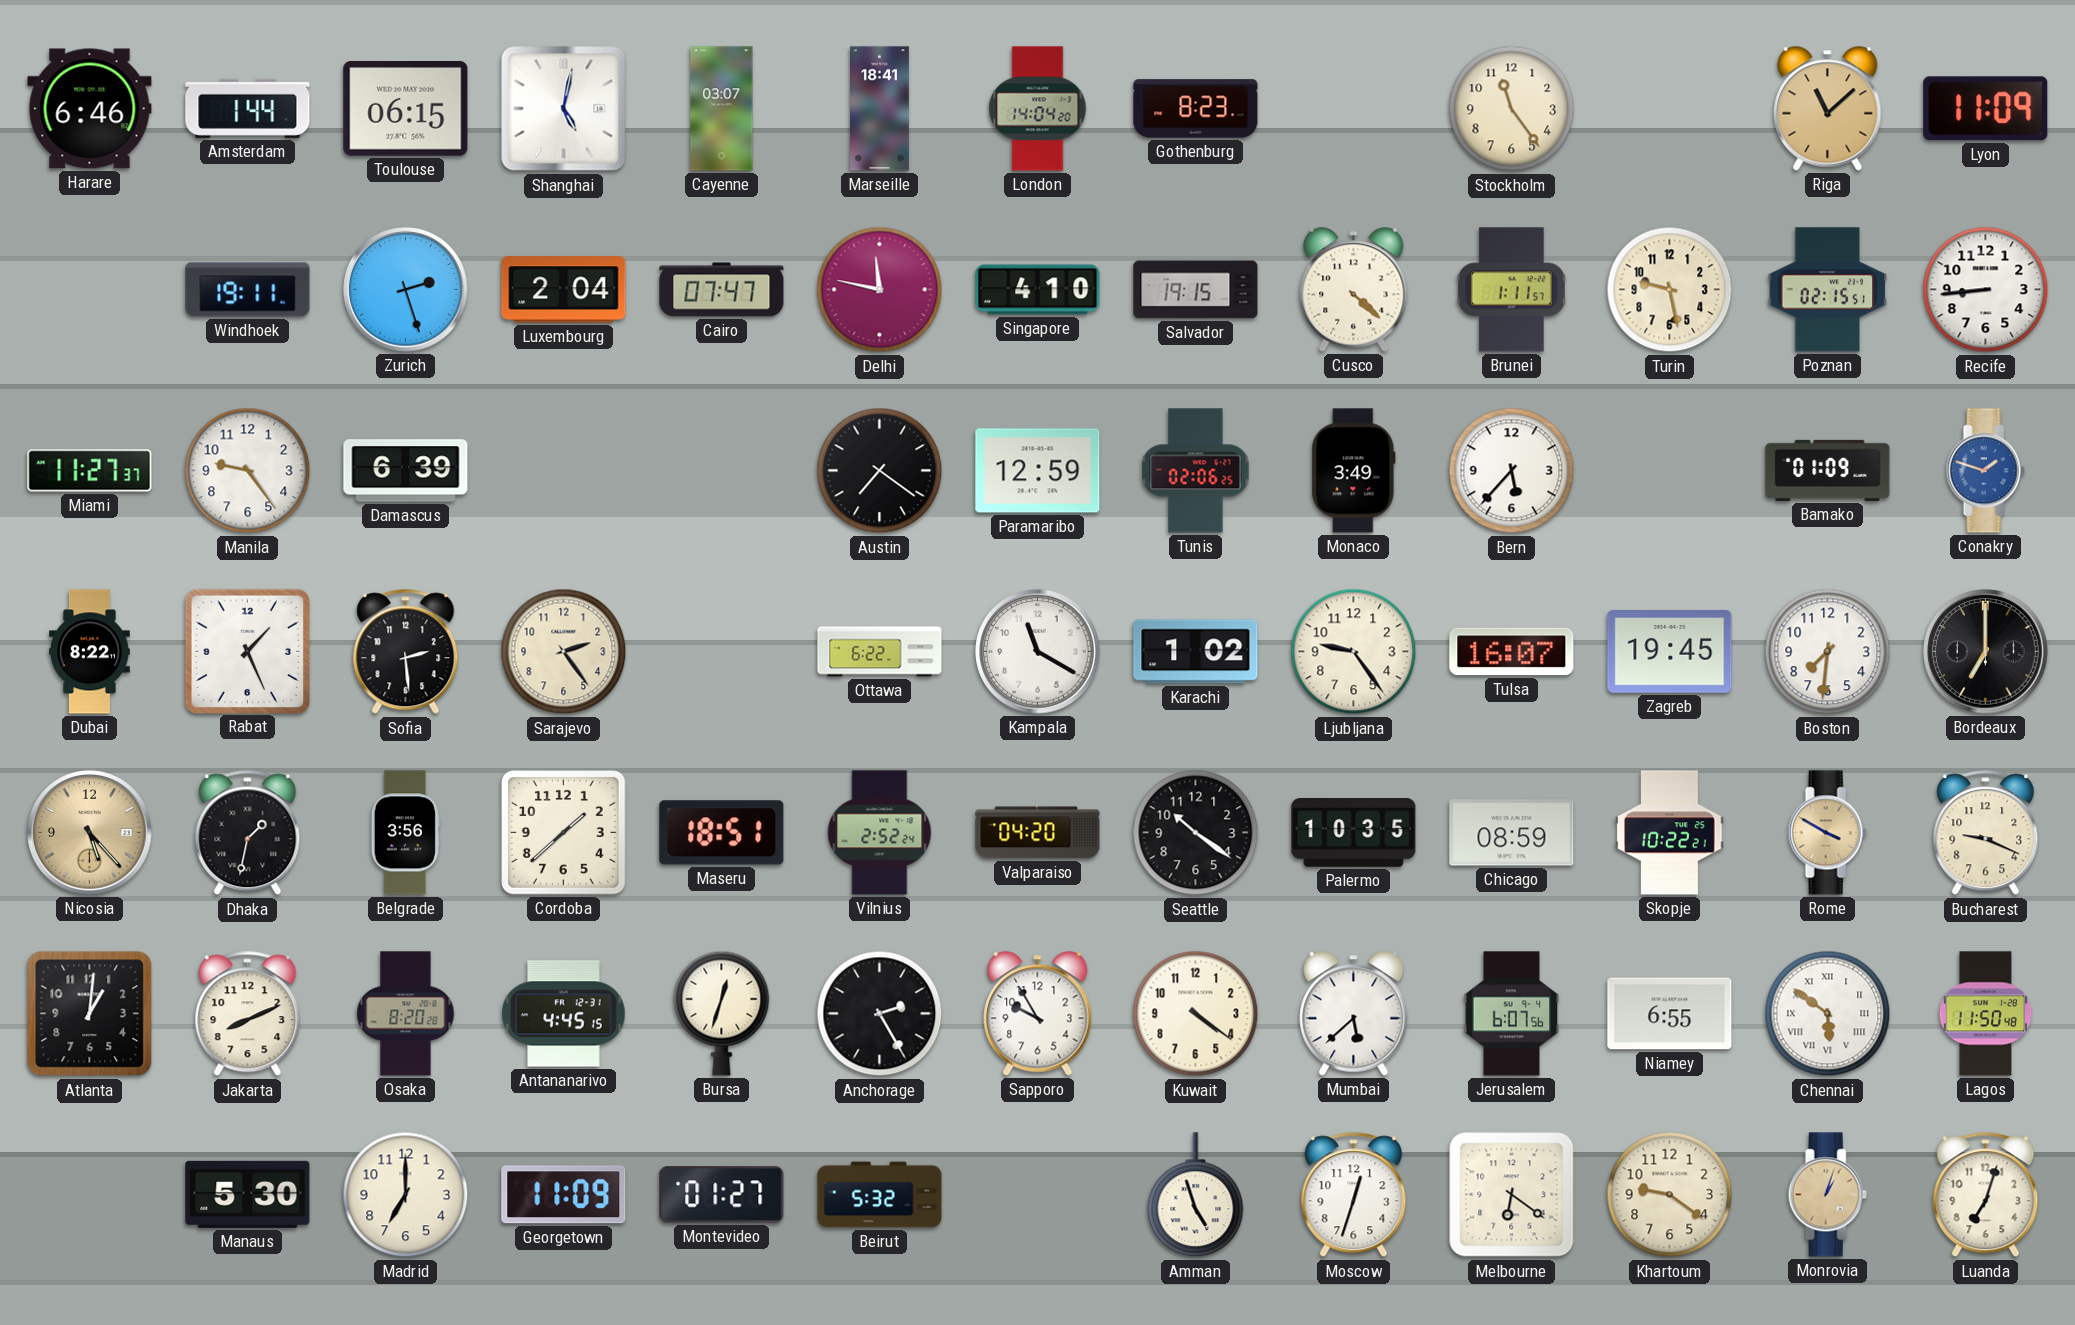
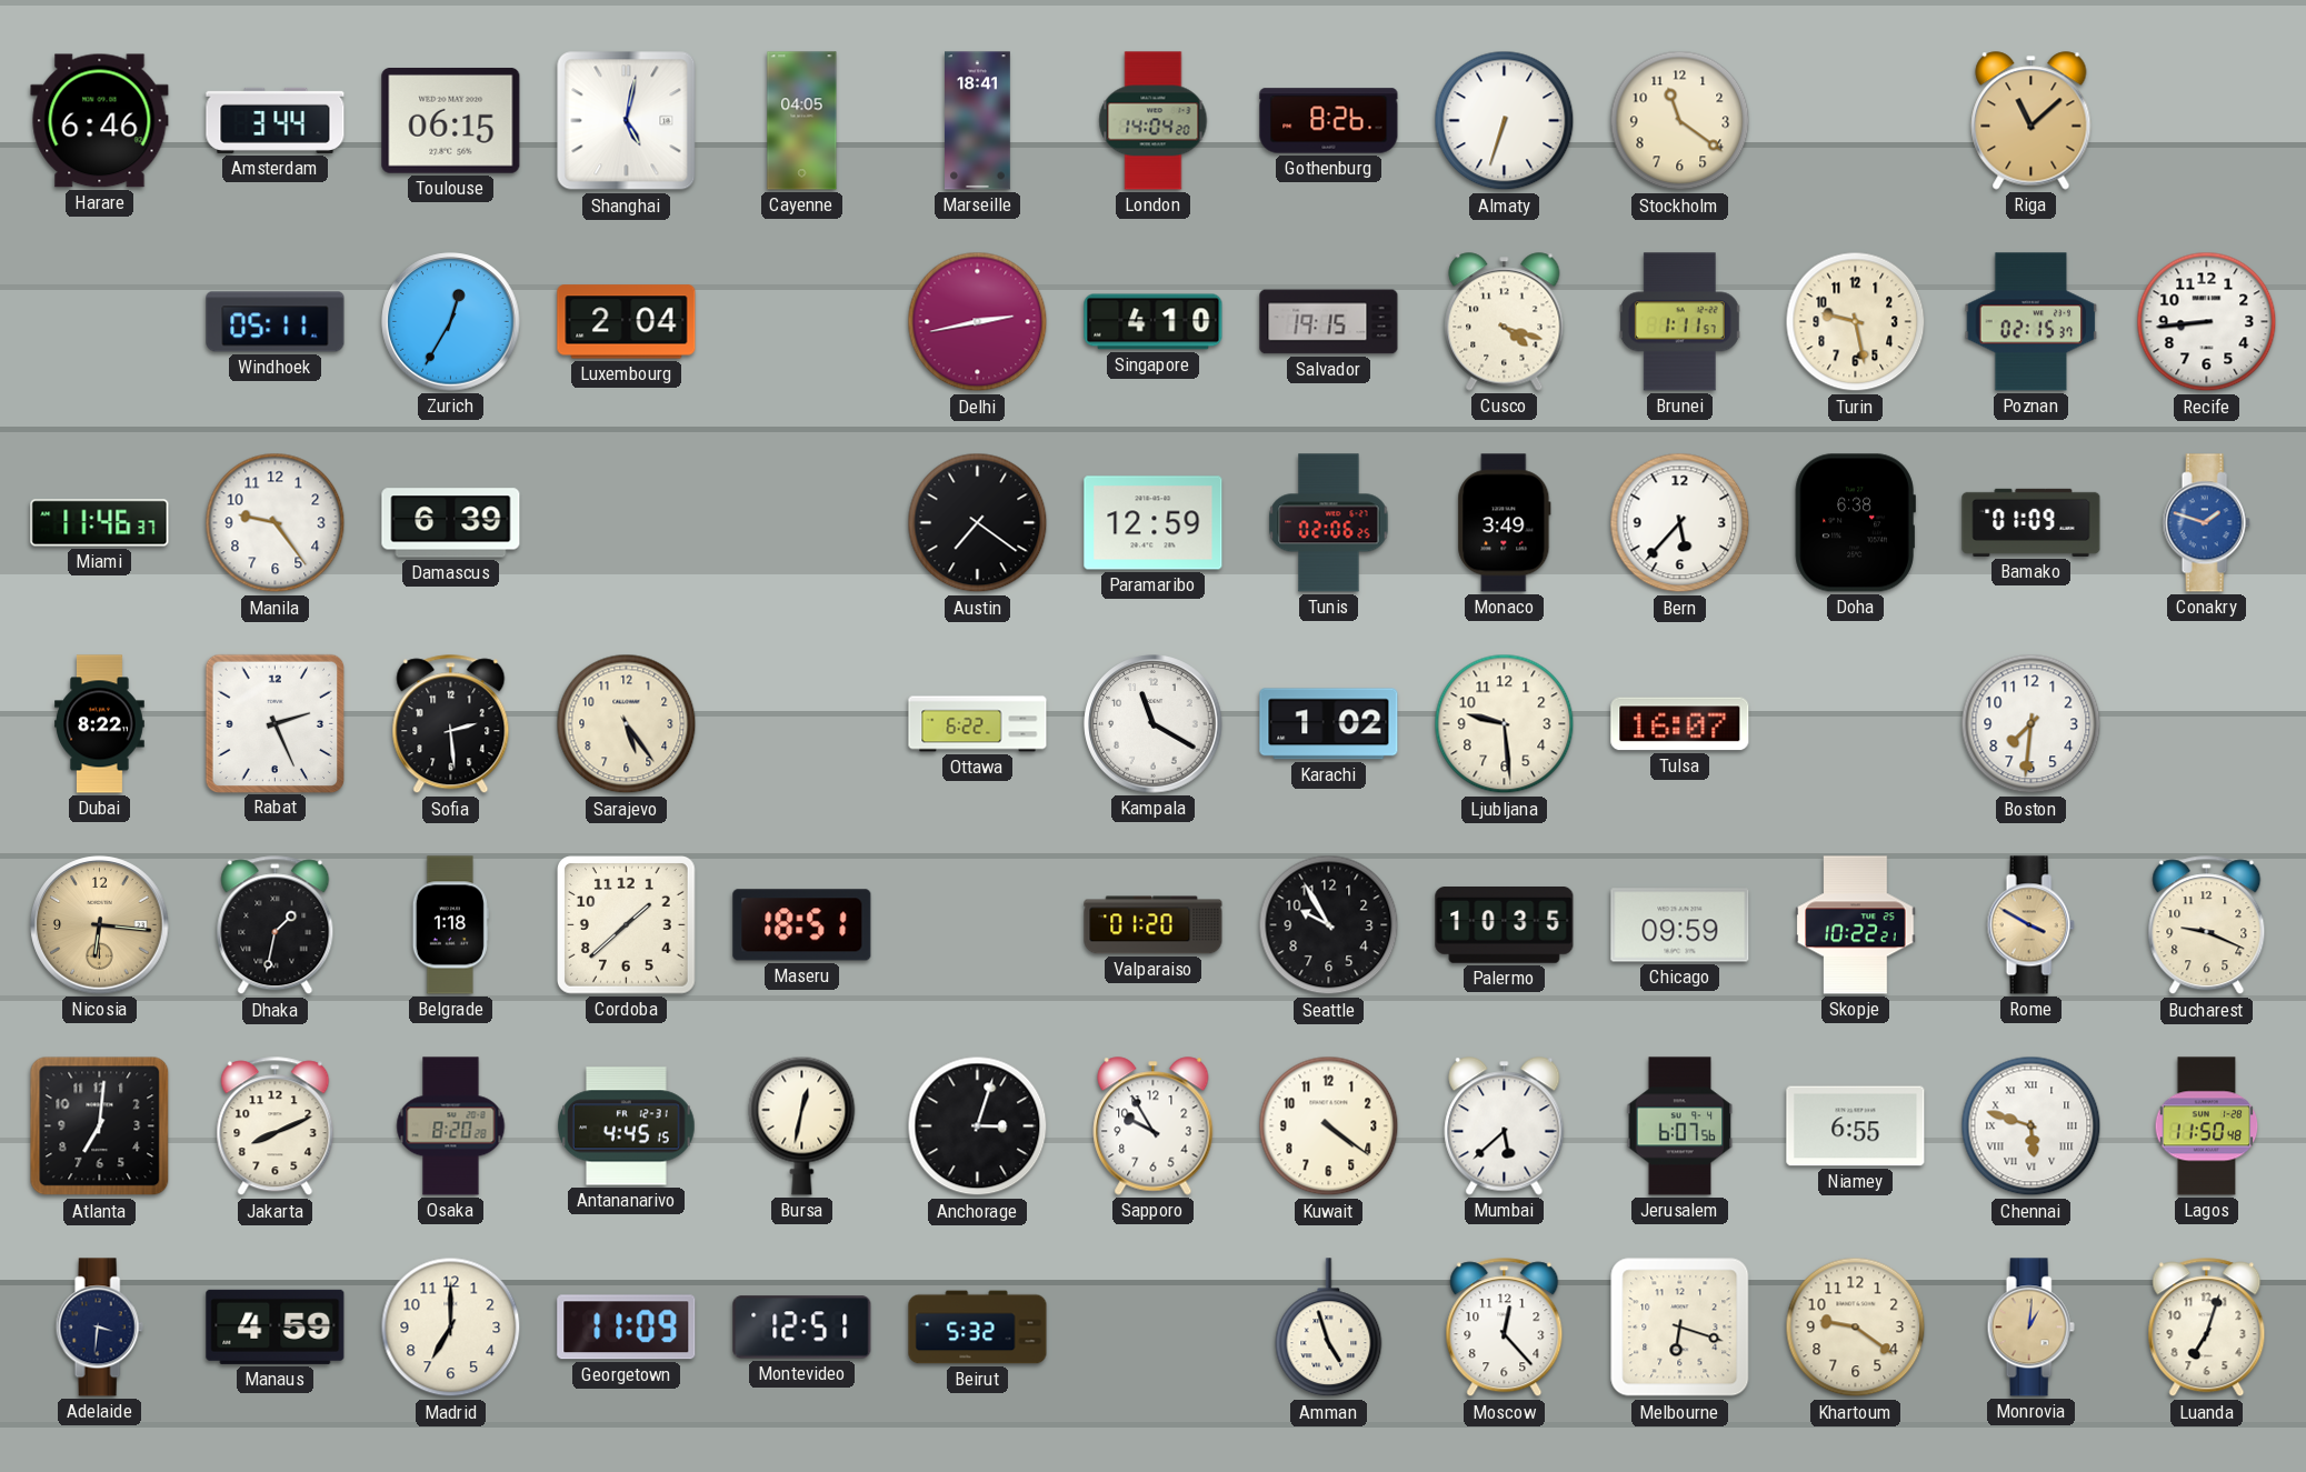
Amsterdam: 1:44 -> 3:44 (276, 120)
Cayenne: 03:07 -> 04:05 (802, 121)
Gothenburg: 8:23 -> 8:26 (1329, 121)
Almaty: none -> 6:33 (1505, 121)
Stockholm: 11:24 -> 11:21 (1680, 121)
Lyon: 11:09 -> none (1986, 109)
Windhoek: 19:11 -> 05:11 (276, 322)
Zurich: 2:27 -> 12:35 (451, 322)
Cairo: 07:47 -> none (722, 290)
Delhi: 11:47 -> 2:43 (978, 322)
Cusco: 4:22 -> 4:18 (1505, 322)
Poznan: 02:15:51 -> 02:15:37 (2032, 322)
Miami: 11:27 -> 11:46 (100, 523)
Doha: none -> 6:38 (1855, 523)
Rabat: 1:26 -> 2:26 (274, 723)
Sarajevo: 2:24 -> 5:24 (627, 724)
Ljubljana: 9:24 -> 9:29 (1505, 724)
Zagreb: 19:45 -> none (1670, 652)
Bordeaux: 7:00 -> none (1986, 652)
Nicosia: 5:23 -> 6:16 (100, 925)
Belgrade: 3:56 -> 1:18 (450, 925)
Vilnius: 2:52 -> none (880, 833)
Valparaiso: 04:20 -> 01:20 (1154, 925)
Seattle: 10:21 -> 9:55 (1329, 925)
Chicago: 08:59 -> 09:59 (1680, 925)
Atlanta: 1:01 -> 7:01 (100, 1126)
Bursa: 12:33 -> 12:32 (802, 1125)
Anchorage: 2:25 -> 3:03 (978, 1126)
Chennai: 5:51 -> 5:48 (2032, 1126)
Adelaide: none -> 3:31 (99, 1328)
Manaus: 5:30 -> 4:59 (276, 1326)
Montevideo: 01:27 -> 12:51 (802, 1328)
Moscow: 12:33 -> 12:23 (1505, 1328)
Melbourne: 6:21 -> 6:18 (1680, 1328)
Monrovia: 1:03 -> 1:01 (2030, 1328)
